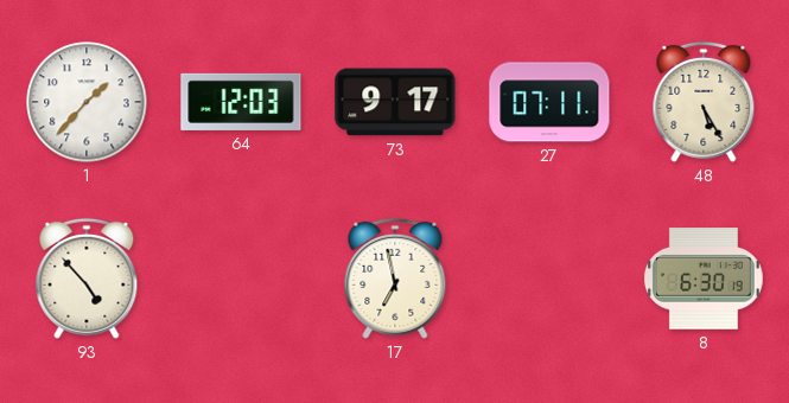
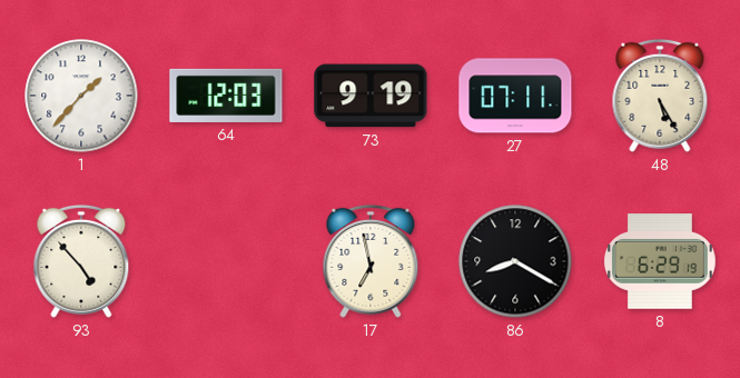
73: 9:17 -> 9:19 (371, 96)
86: none -> 8:20 (515, 261)
8: 6:30 -> 6:29 (660, 261)
